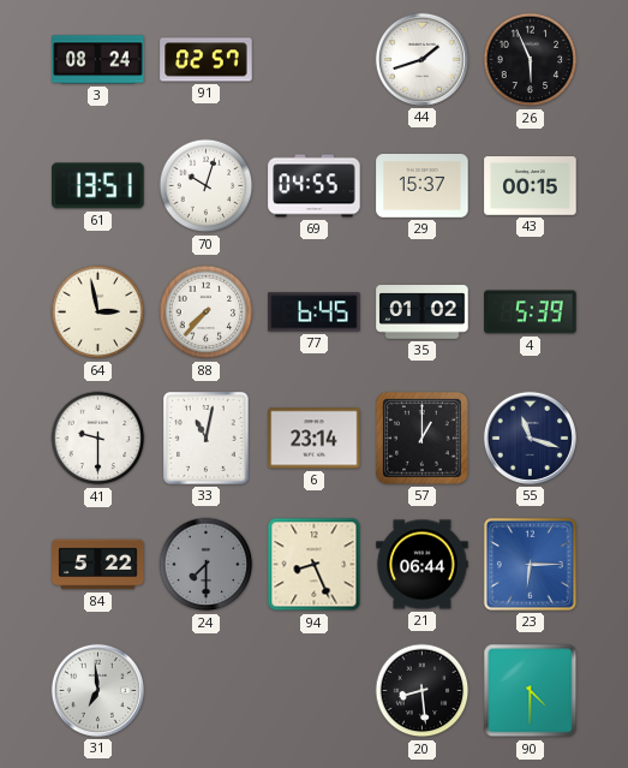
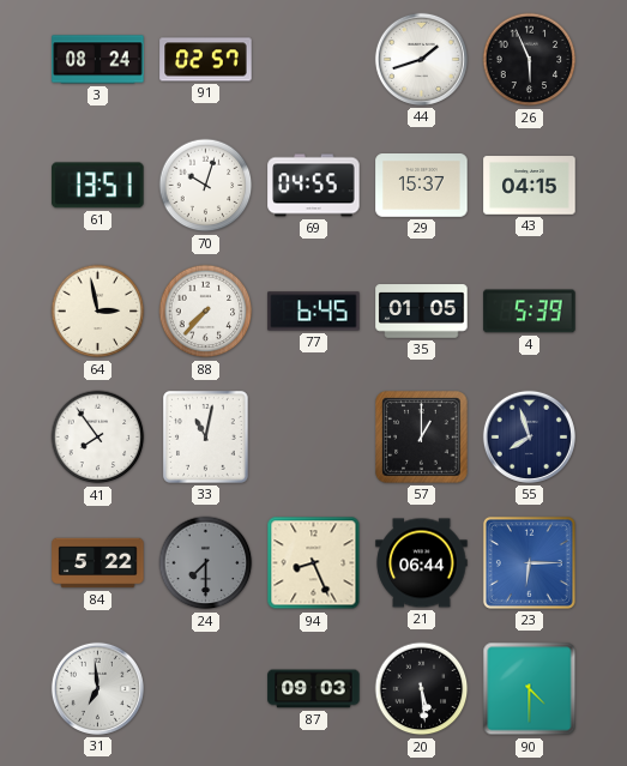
43: 00:15 -> 04:15 (530, 186)
35: 01:02 -> 01:05 (422, 312)
41: 9:30 -> 7:54 (98, 438)
6: 23:14 -> none (315, 439)
55: 11:18 -> 7:57 (529, 436)
87: none -> 09:03 (314, 689)
20: 8:29 -> 5:29 (422, 689)
